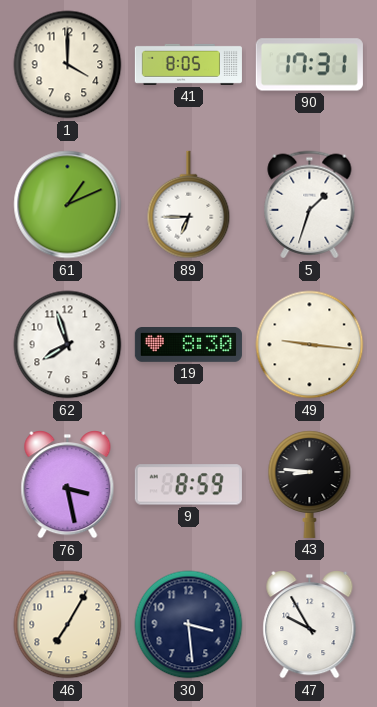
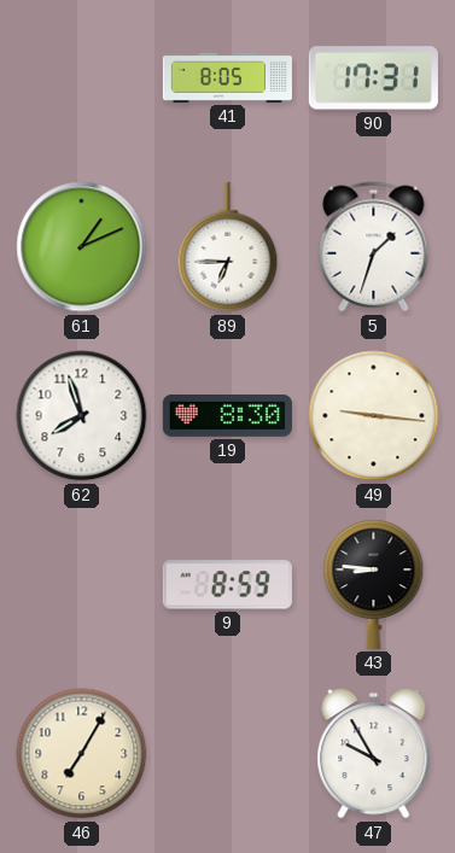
1: 4:00 -> none (68, 65)
76: 3:28 -> none (68, 485)
30: 3:29 -> none (189, 625)
